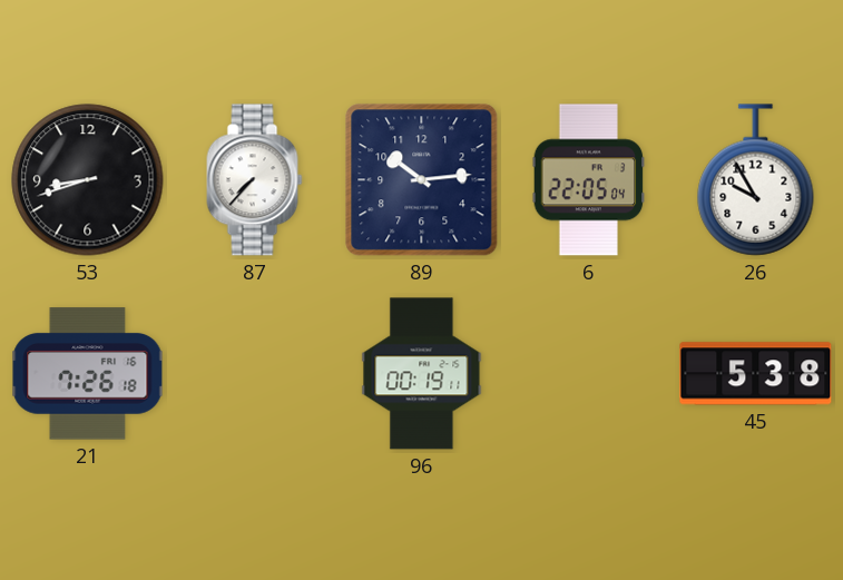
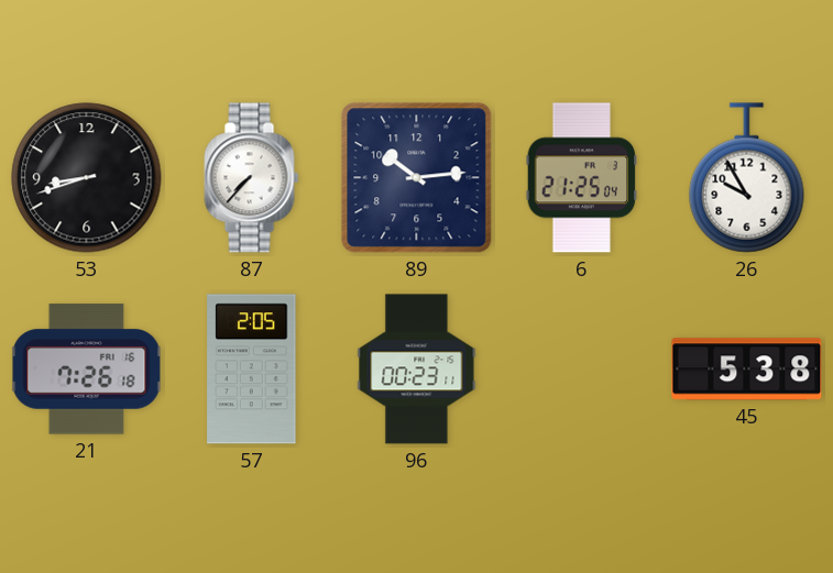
6: 22:05 -> 21:25 (582, 178)
57: none -> 2:05 (252, 370)
96: 00:19 -> 00:23 (417, 370)
